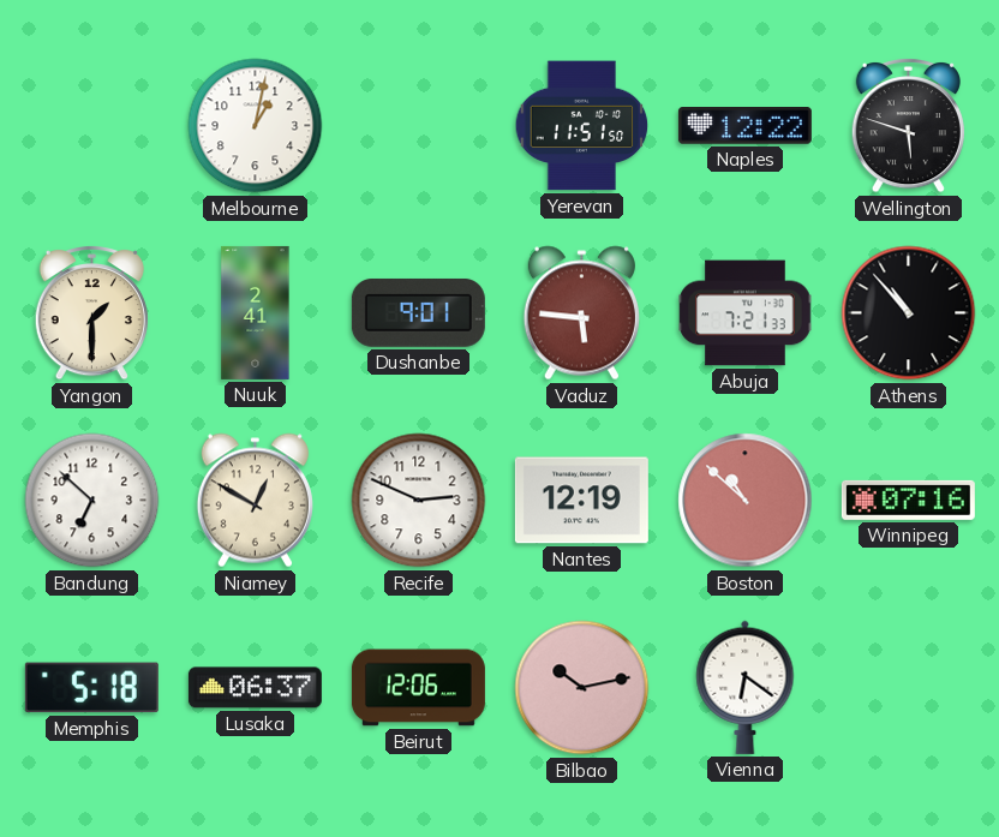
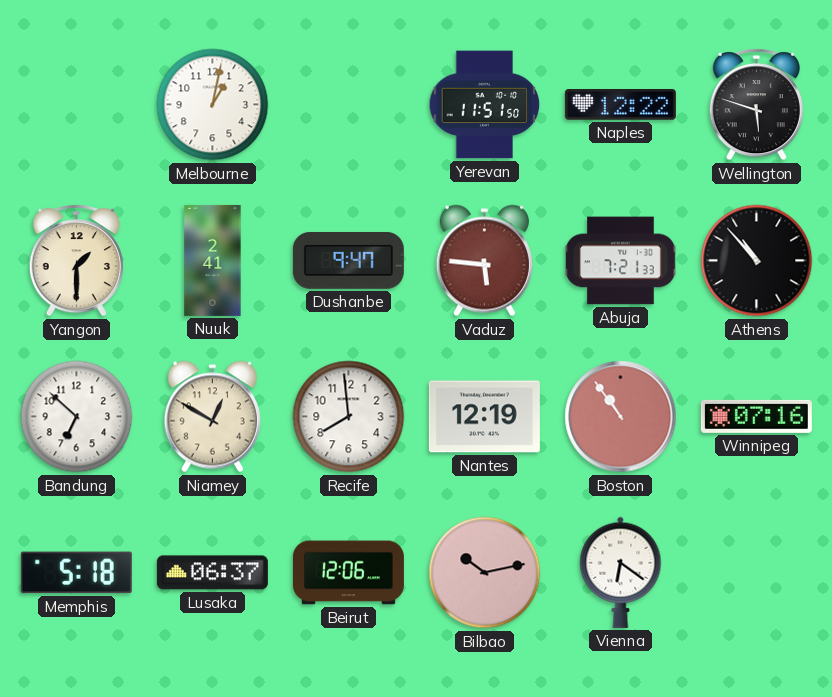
Dushanbe: 9:01 -> 9:47 (348, 261)
Recife: 2:49 -> 7:59 (349, 417)
Boston: 10:52 -> 10:54 (621, 417)
